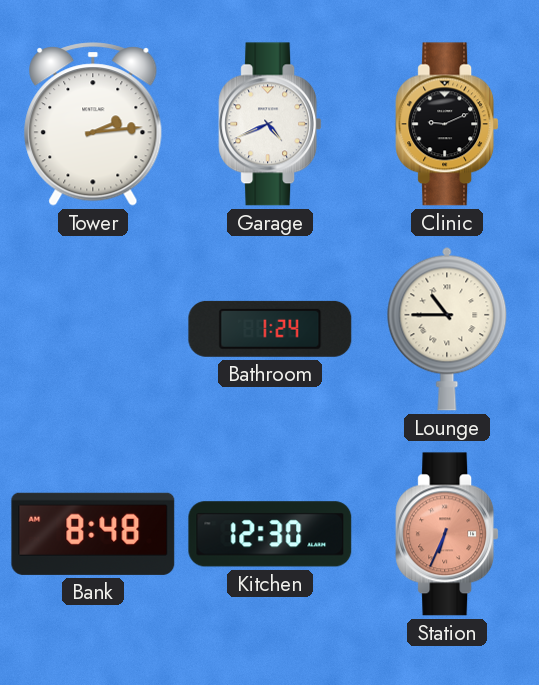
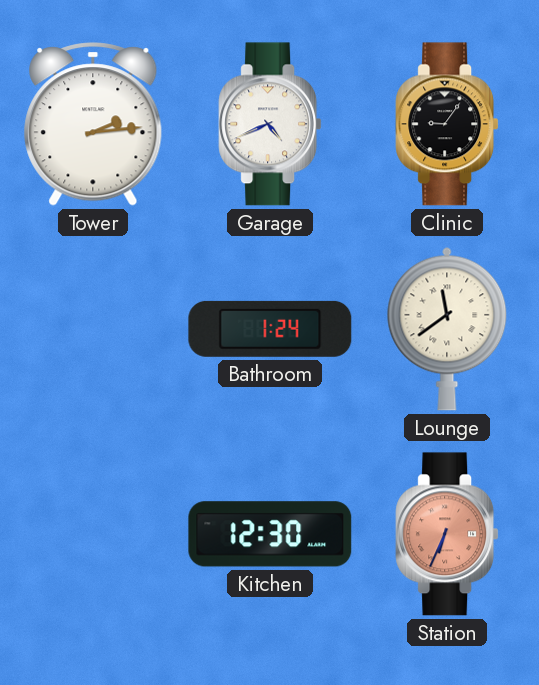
Clinic: 9:11 -> 9:06 (447, 124)
Lounge: 10:45 -> 11:39 (447, 329)
Bank: 8:48 -> none (93, 534)
